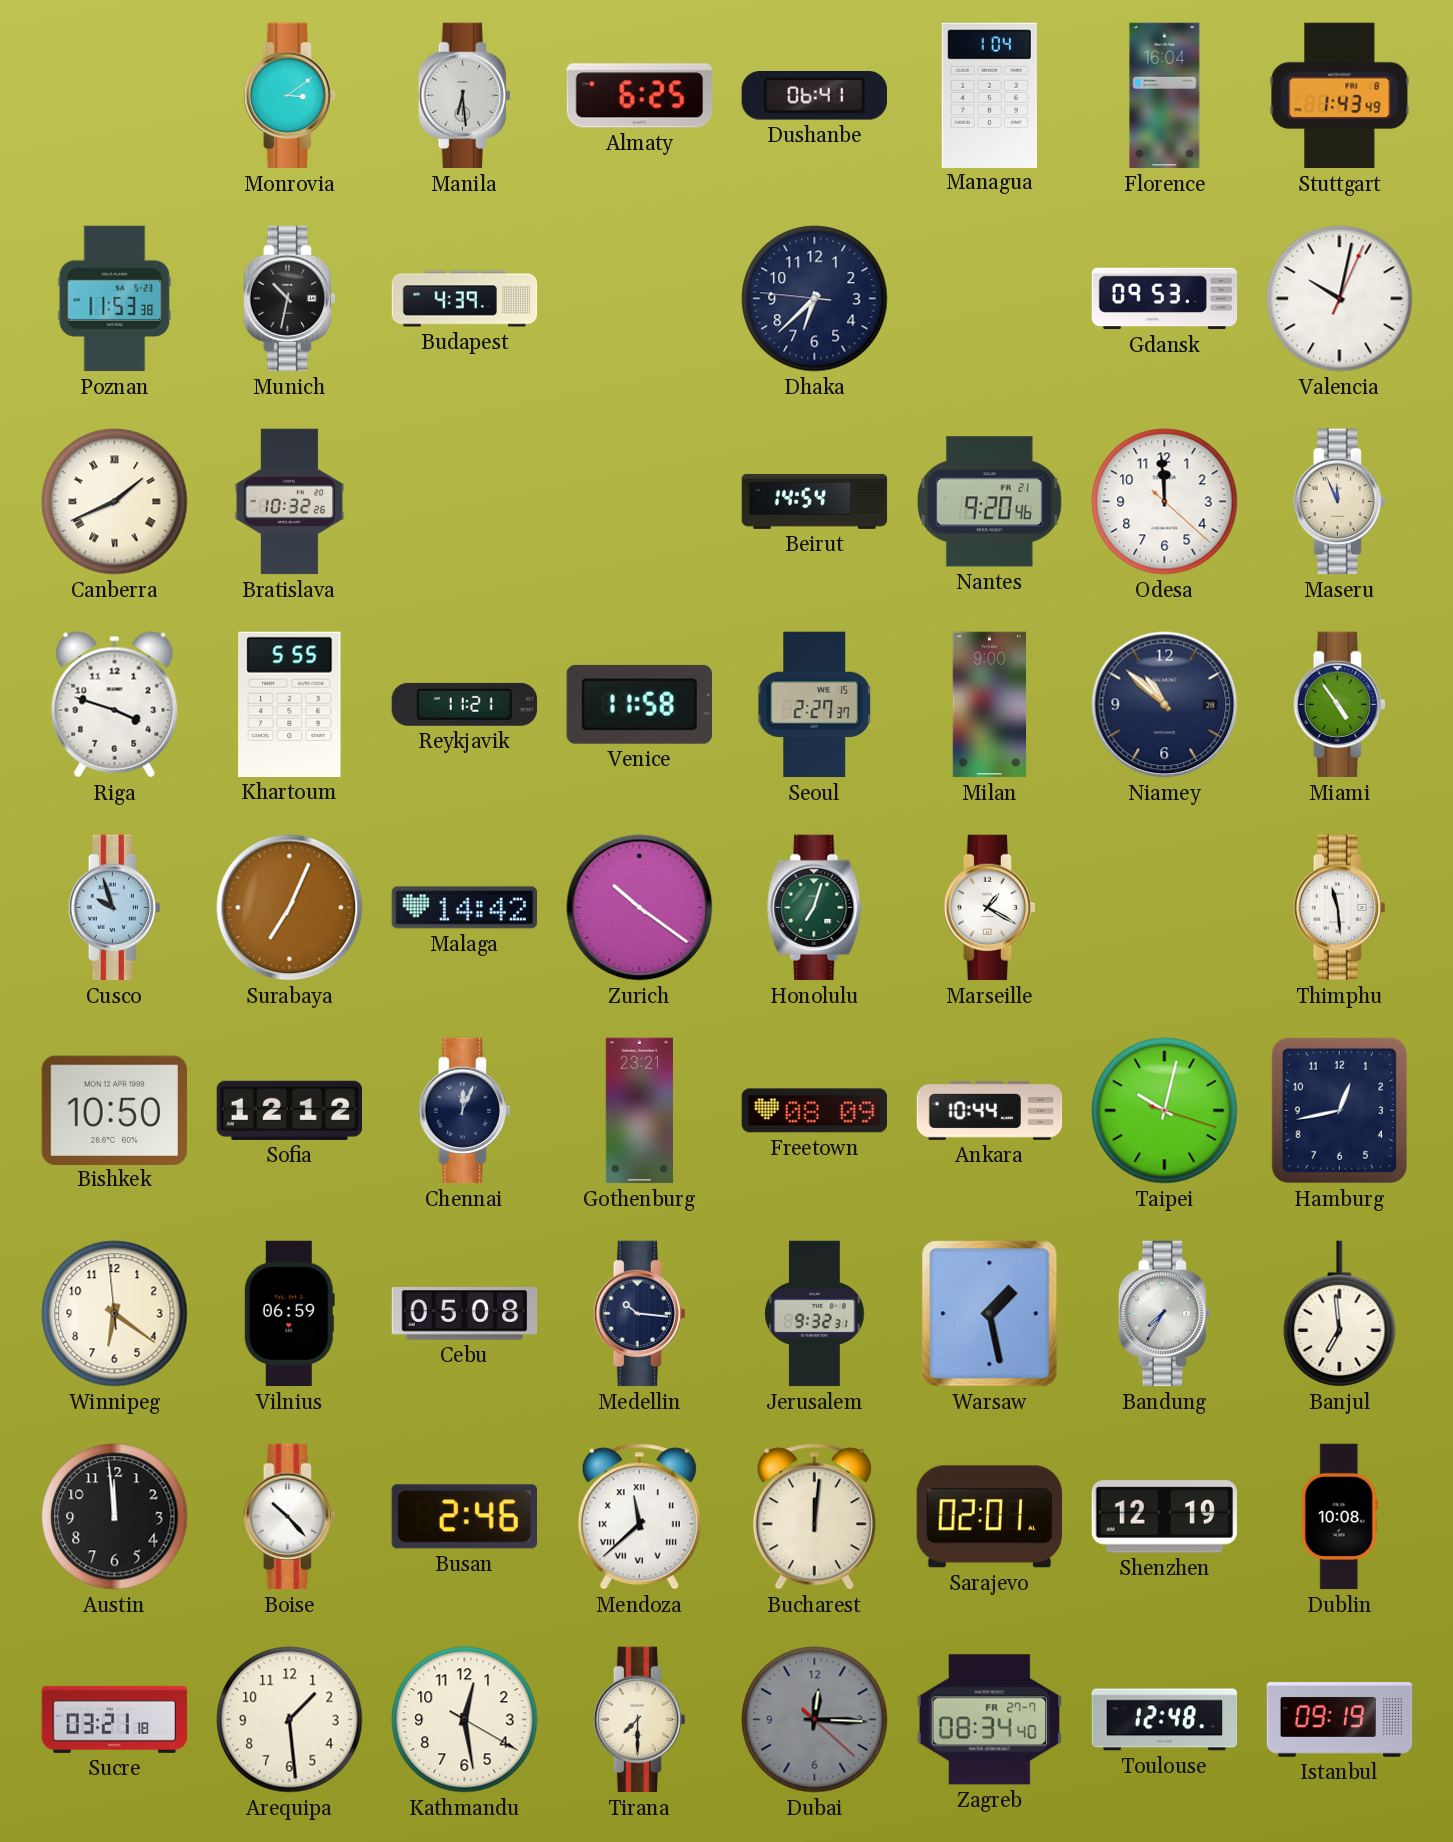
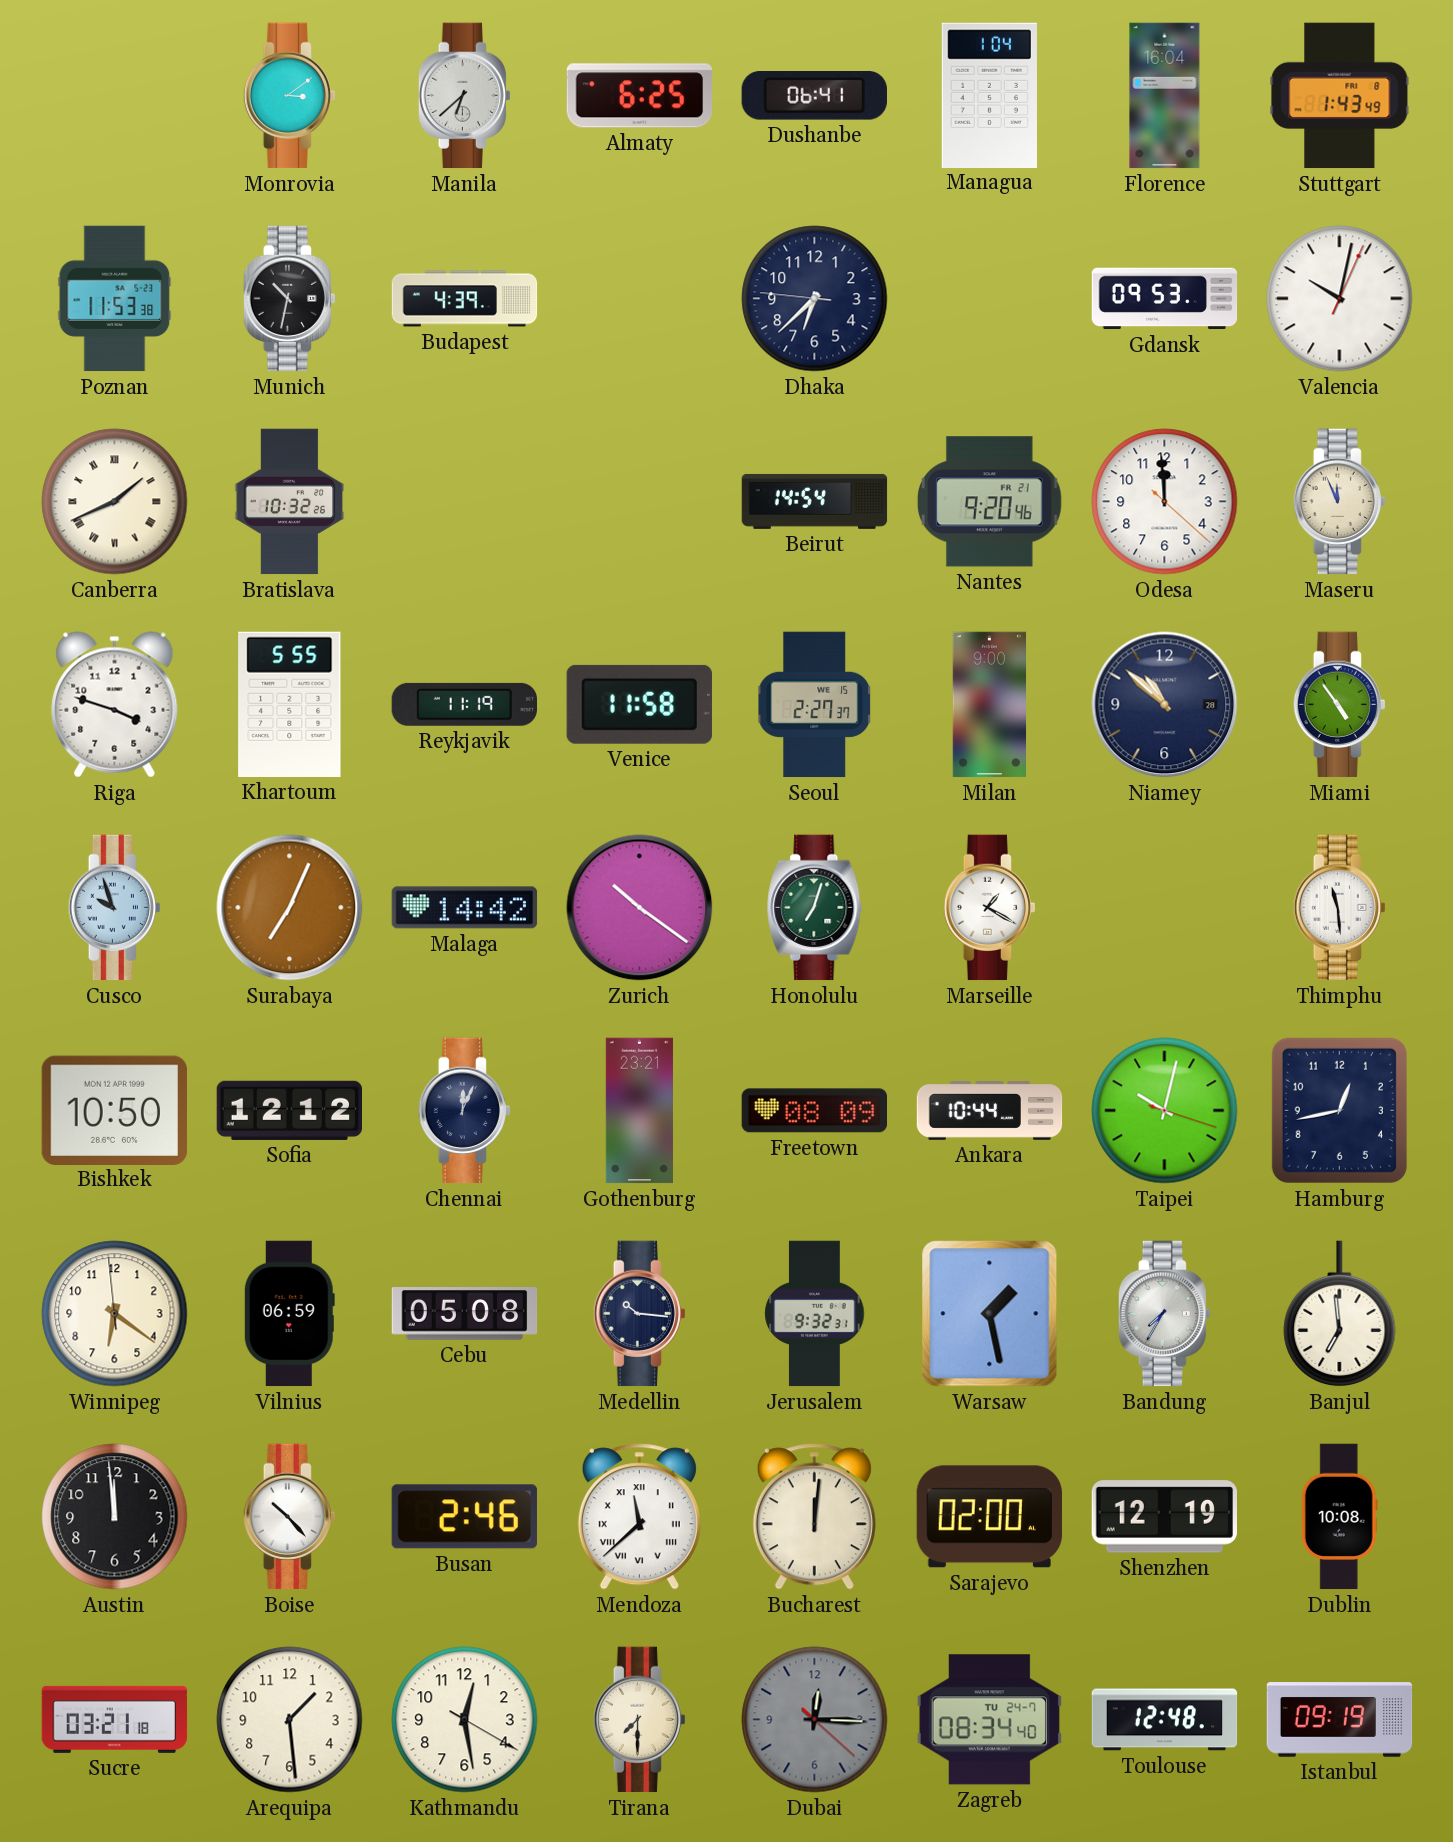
Manila: 6:29 -> 6:38 (464, 96)
Reykjavik: 11:21 -> 11:19 (464, 704)
Sarajevo: 02:01 -> 02:00 (989, 1517)
Zagreb date: FR 27-7 -> TU 24-7 (989, 1720)
